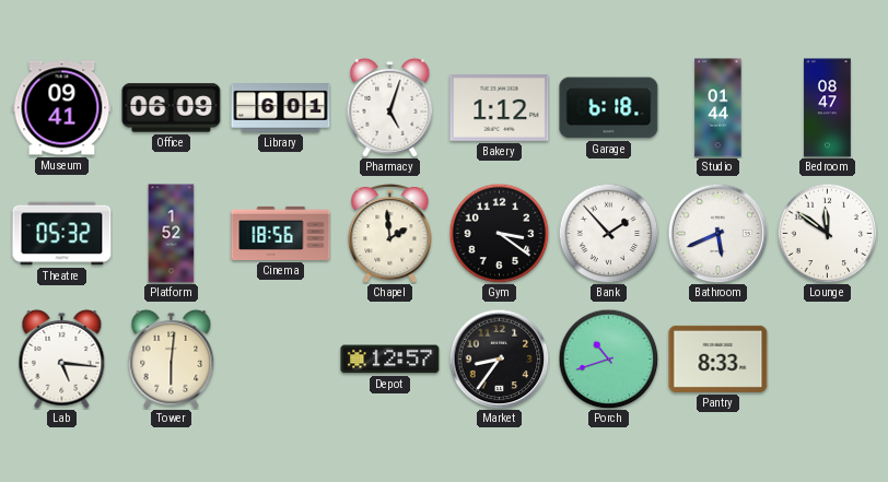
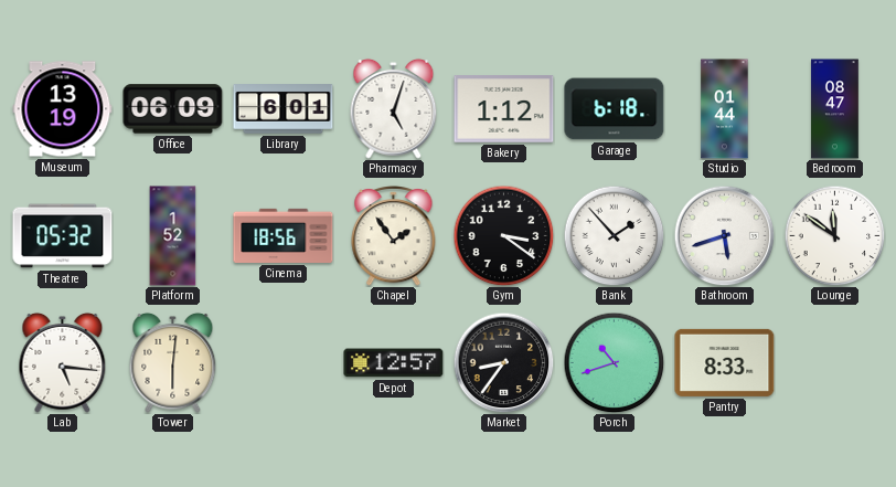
Museum: 09:41 -> 13:19 (63, 109)
Chapel: 1:59 -> 1:54 (394, 235)
Bathroom: 5:41 -> 5:42 (724, 235)
